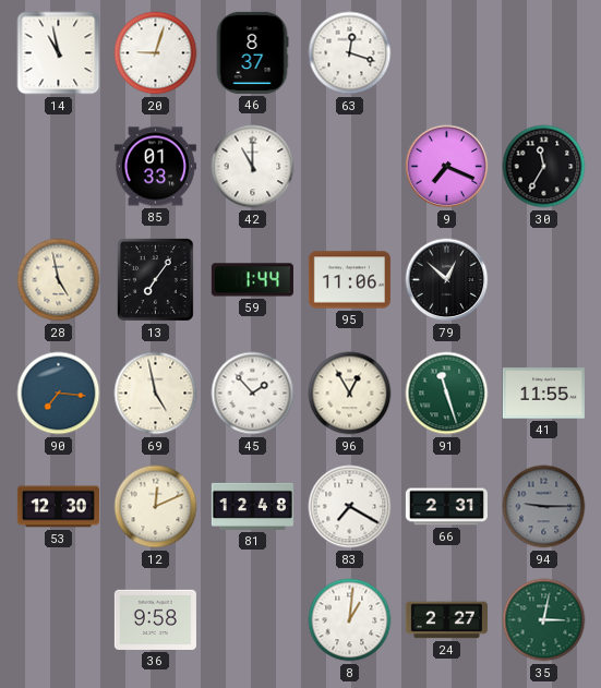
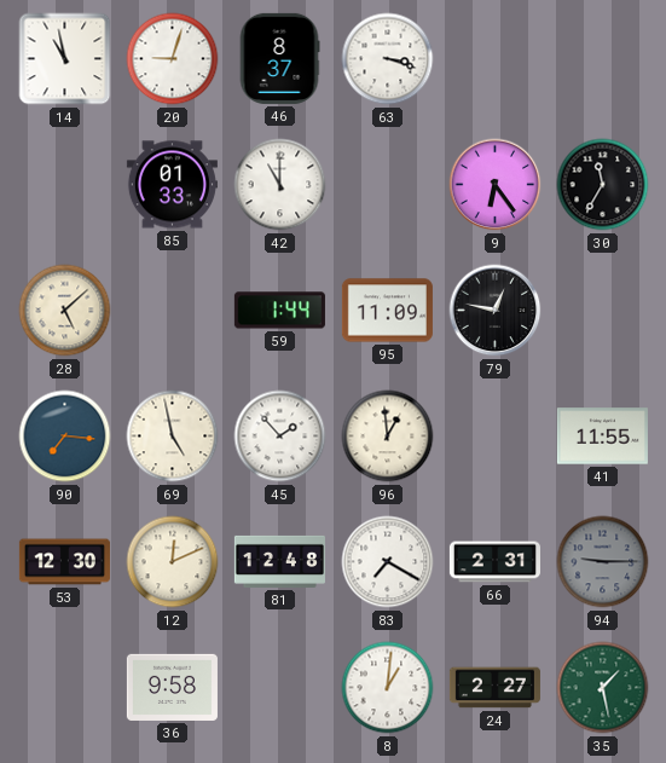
63: 12:18 -> 3:18 (388, 59)
9: 7:19 -> 6:24 (496, 185)
28: 4:58 -> 5:08 (65, 311)
13: 7:06 -> none (155, 279)
95: 11:06 -> 11:09 (387, 311)
79: 12:52 -> 12:47 (496, 311)
96: 12:55 -> 12:59 (388, 437)
91: 11:27 -> none (447, 394)
35: 3:02 -> 1:28 (603, 688)
